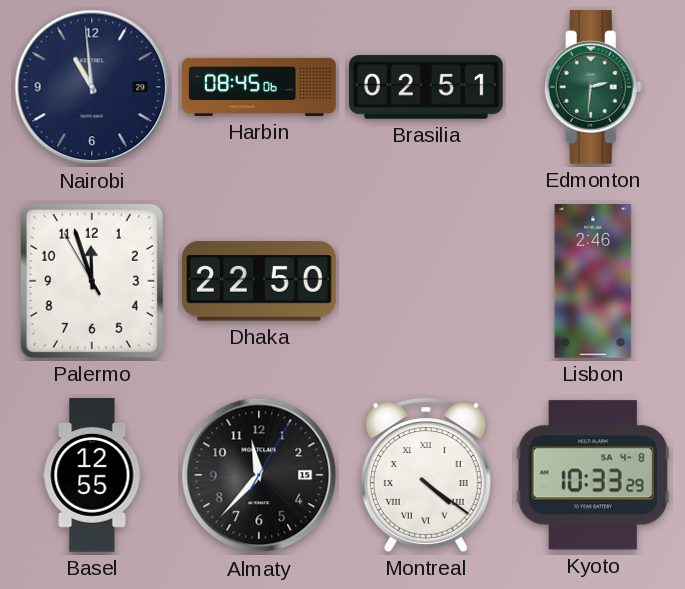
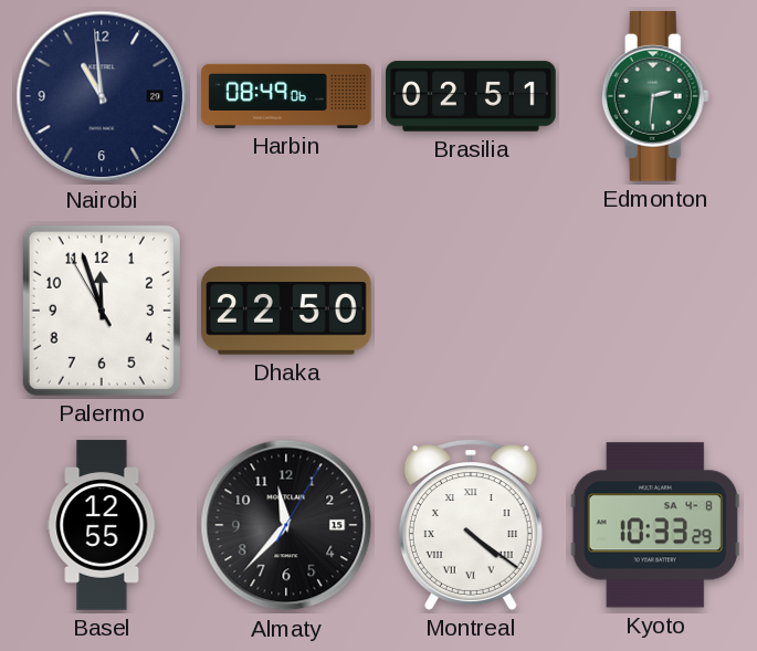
Harbin: 08:45 -> 08:49 (286, 96)
Lisbon: 2:46 -> none (593, 281)
